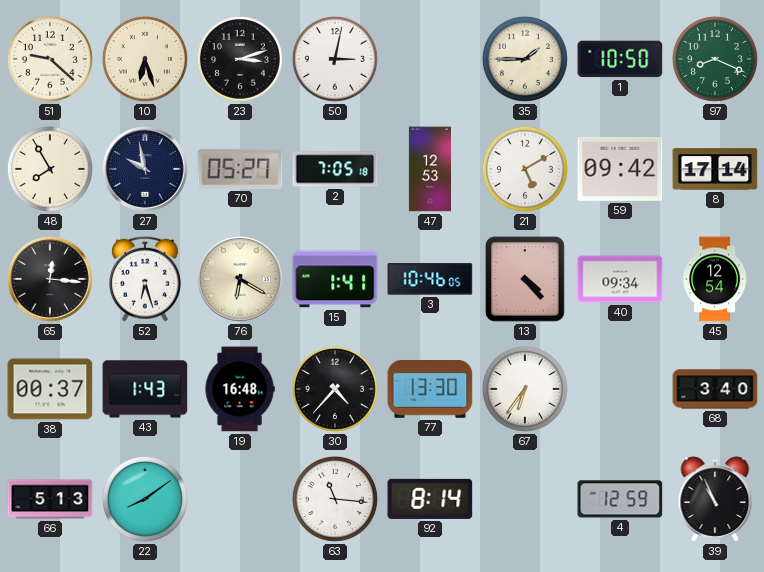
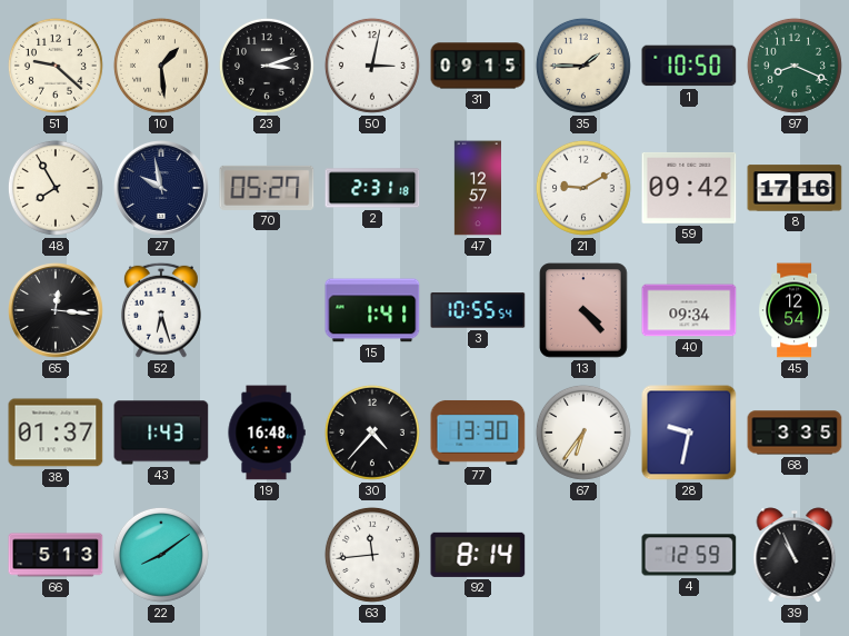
10: 6:27 -> 1:29 (161, 66)
31: none -> 09:15 (478, 66)
2: 7:05 -> 2:31 (372, 188)
47: 12:53 -> 12:57 (477, 188)
21: 5:10 -> 9:10 (583, 188)
8: 17:14 -> 17:16 (795, 188)
76: 6:20 -> none (241, 280)
3: 10:46 -> 10:55 (478, 310)
38: 00:37 -> 01:37 (56, 433)
28: none -> 9:32 (689, 433)
68: 3:40 -> 3:35 (795, 433)
63: 11:16 -> 11:44 (372, 555)
